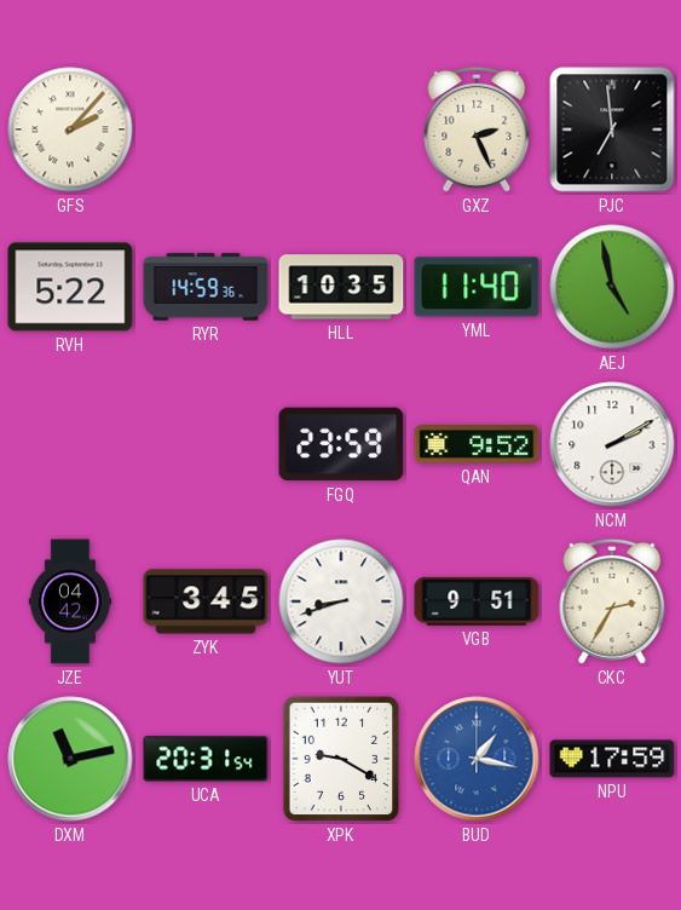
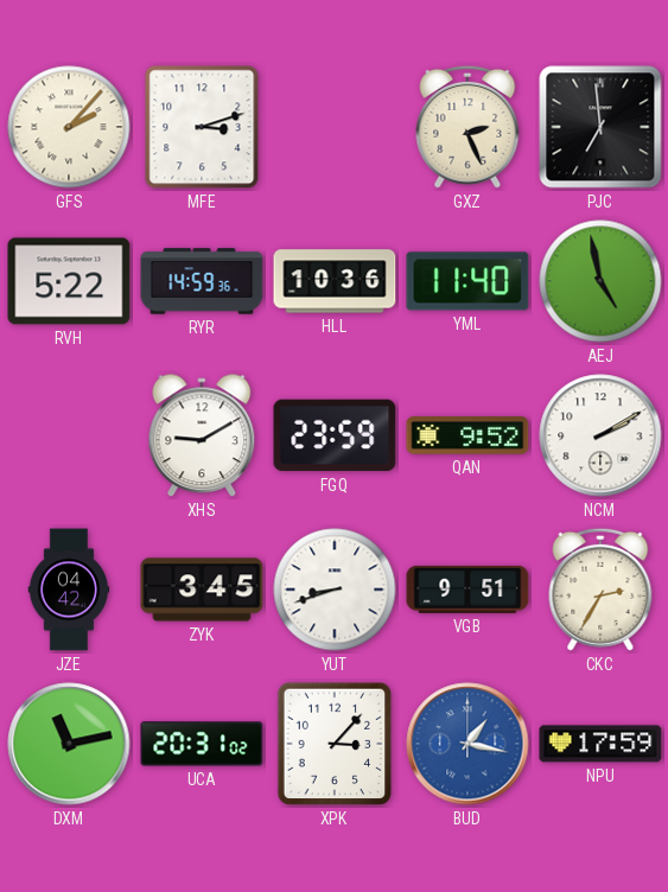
MFE: none -> 3:12 (202, 127)
HLL: 10:35 -> 10:36 (335, 281)
XHS: none -> 9:10 (202, 437)
UCA: 20:31:54 -> 20:31:02 (202, 744)
XPK: 9:20 -> 3:07 (335, 744)
